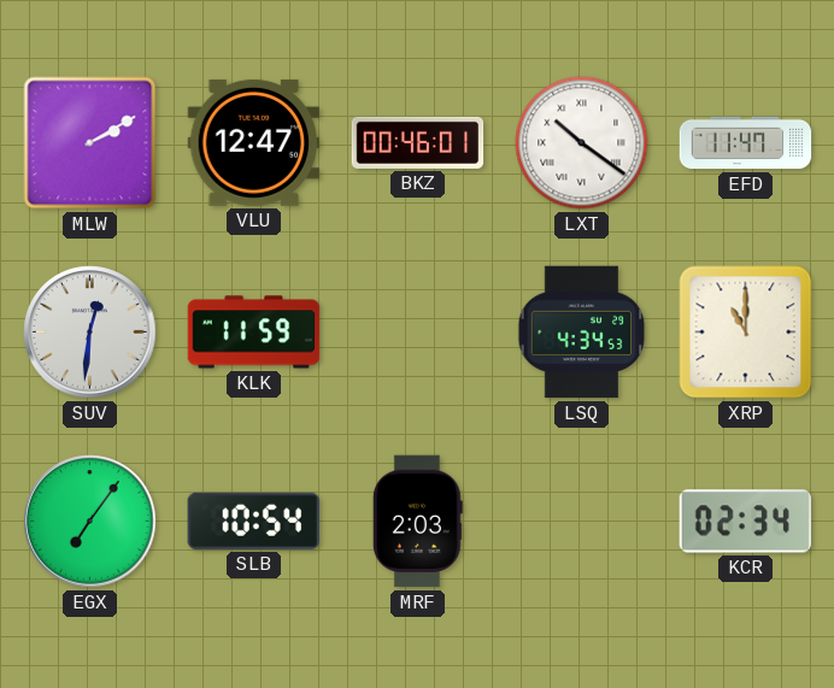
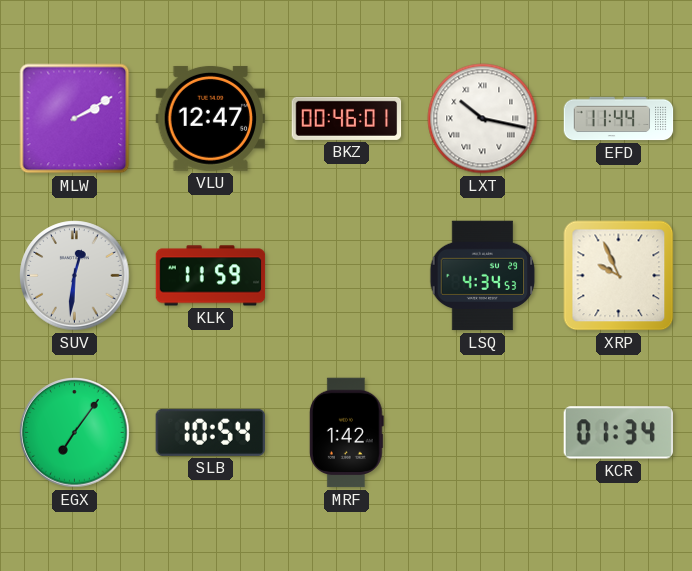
LXT: 10:21 -> 10:17 (483, 119)
EFD: 11:47 -> 11:44 (619, 119)
XRP: 11:00 -> 9:56 (619, 276)
MRF: 2:03 -> 1:42 (346, 433)
KCR: 02:34 -> 01:34 (618, 433)
